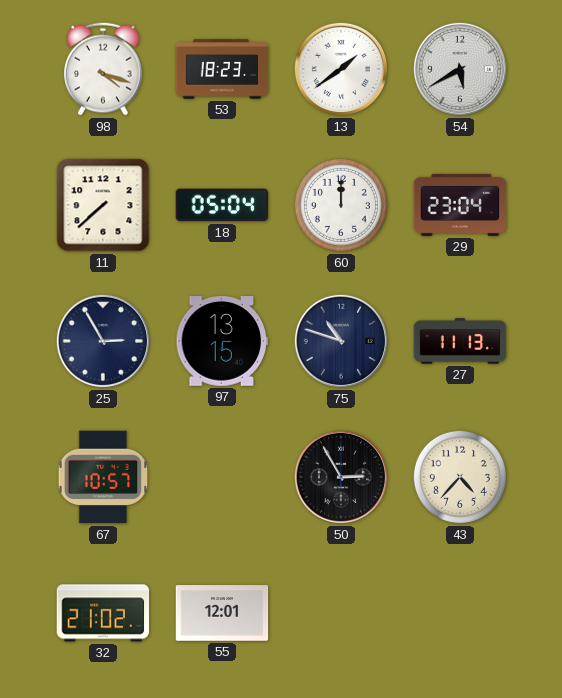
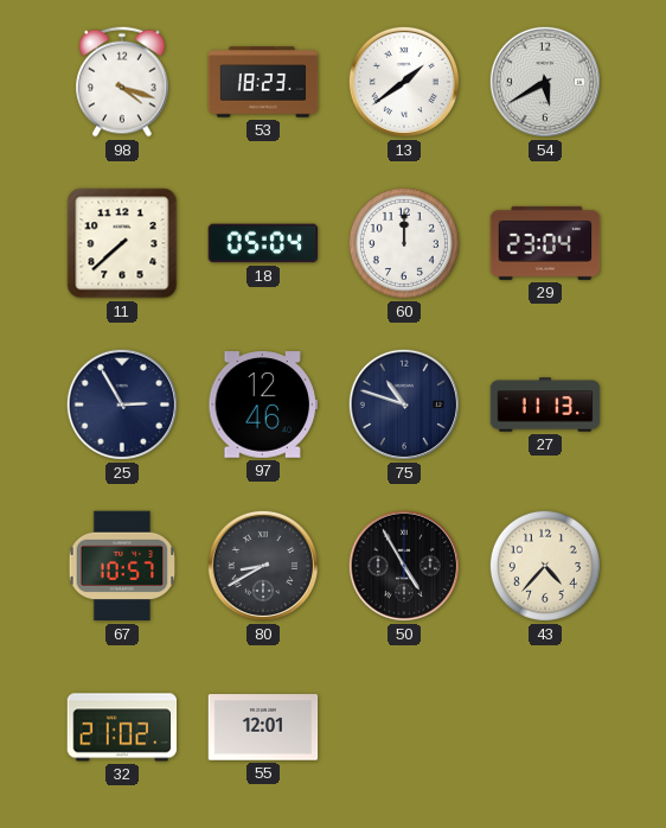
97: 13:15 -> 12:46 (263, 405)
80: none -> 8:40 (263, 566)
50: 2:55 -> 4:55 (404, 566)
